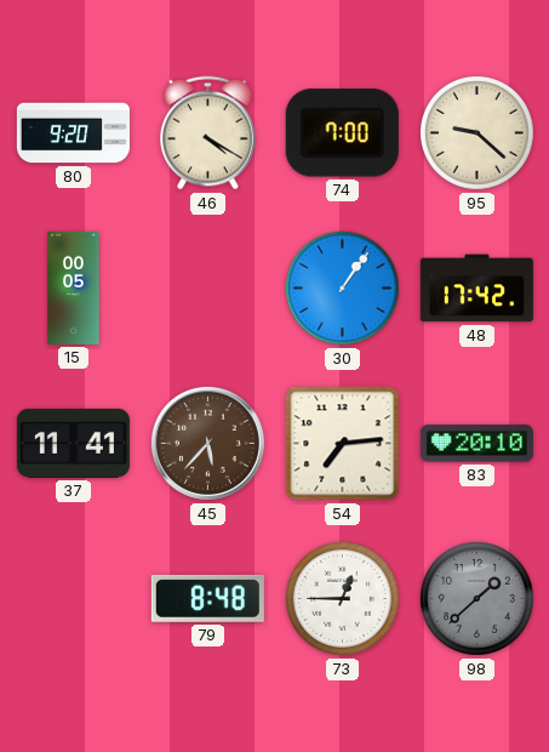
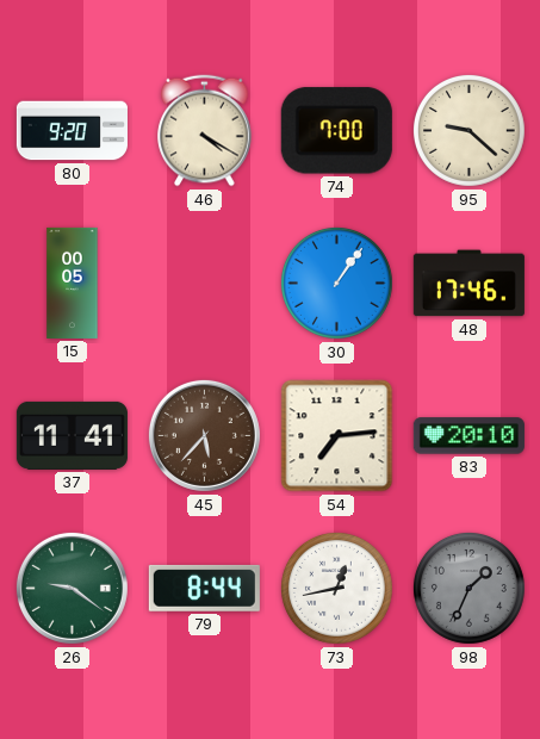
48: 17:42 -> 17:46 (468, 284)
26: none -> 9:21 (72, 588)
79: 8:48 -> 8:44 (204, 588)
73: 12:45 -> 12:43 (336, 588)
98: 1:38 -> 1:34 (468, 588)
